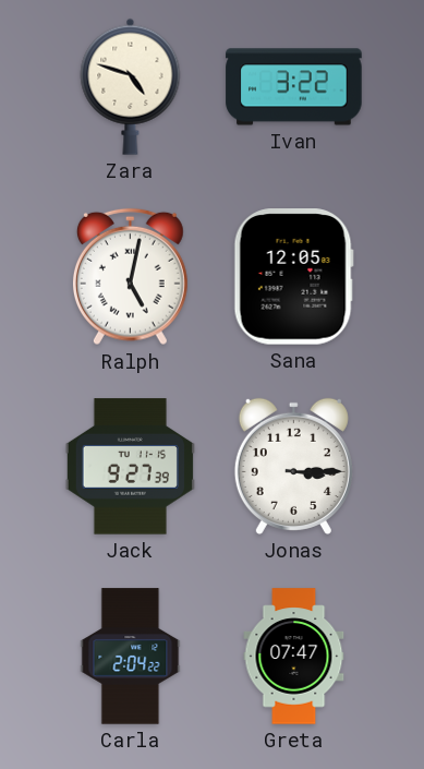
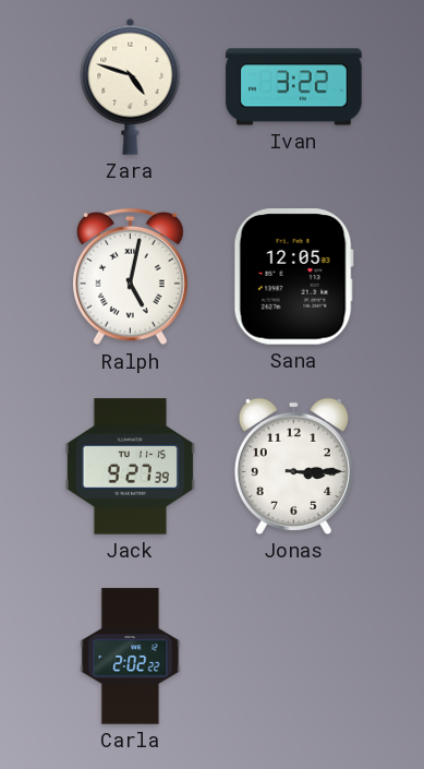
Carla: 2:04 -> 2:02 (131, 657)
Greta: 07:47 -> none (294, 657)
